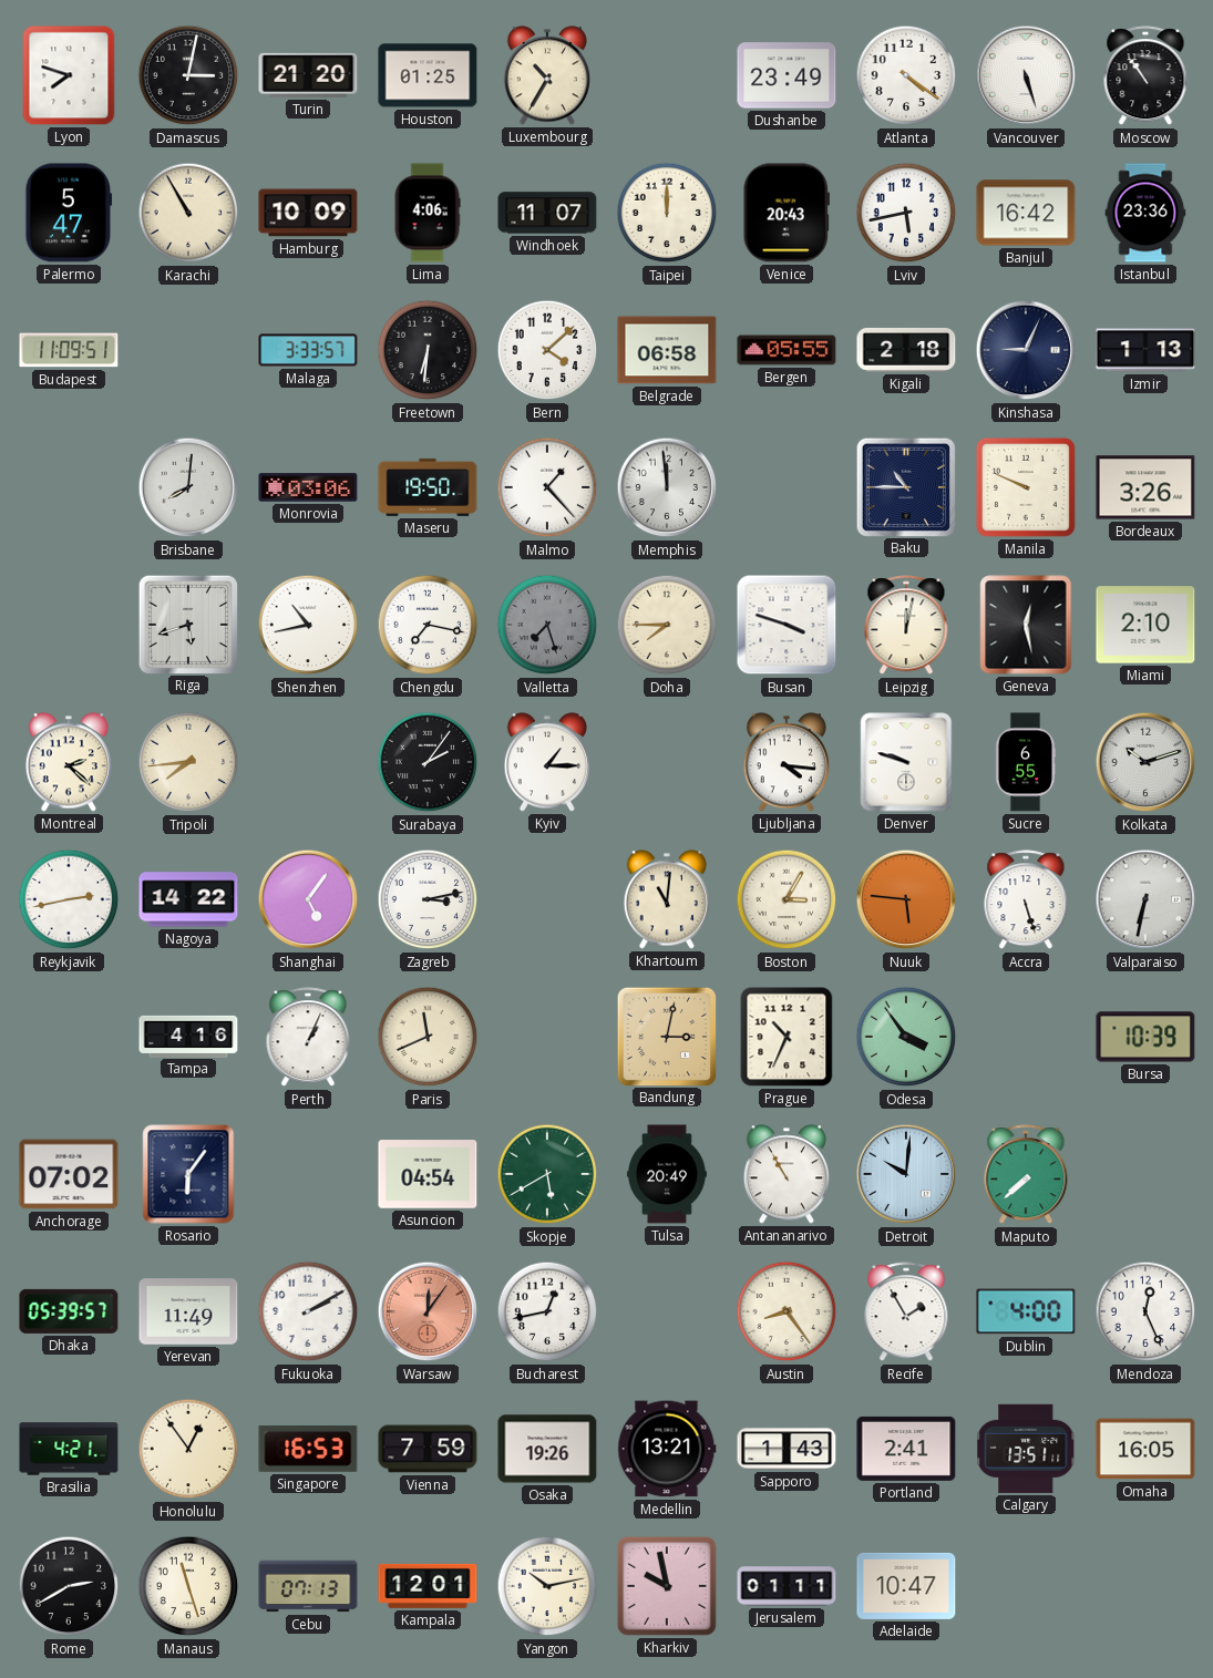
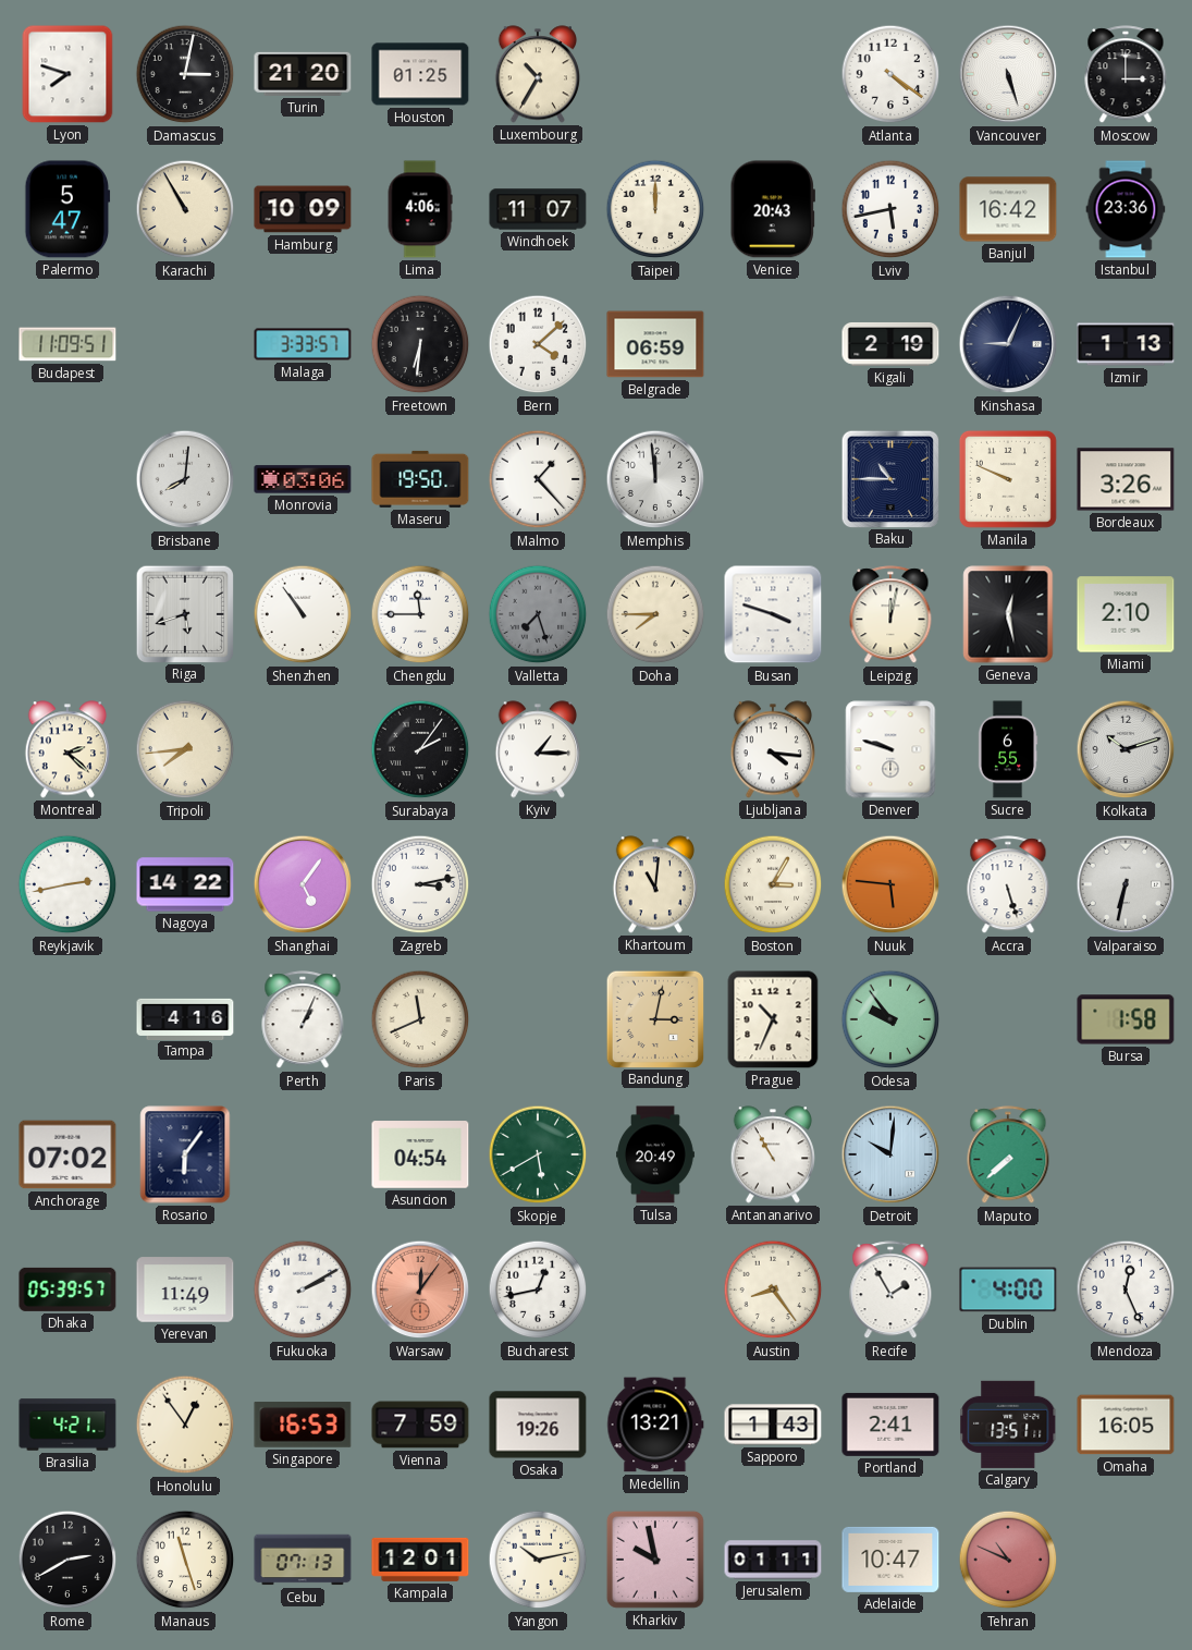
Dushanbe: 23:49 -> none (787, 75)
Moscow: 10:54 -> 3:00 (1126, 75)
Belgrade: 06:58 -> 06:59 (655, 344)
Bergen: 05:55 -> none (787, 350)
Kigali: 2:18 -> 2:19 (890, 344)
Shenzhen: 10:43 -> 10:54 (303, 614)
Chengdu: 7:17 -> 11:45 (420, 614)
Odesa: 3:54 -> 9:54 (890, 1019)
Bursa: 10:39 -> 1:58 (1126, 1019)
Tehran: none -> 10:49 (1008, 1560)
